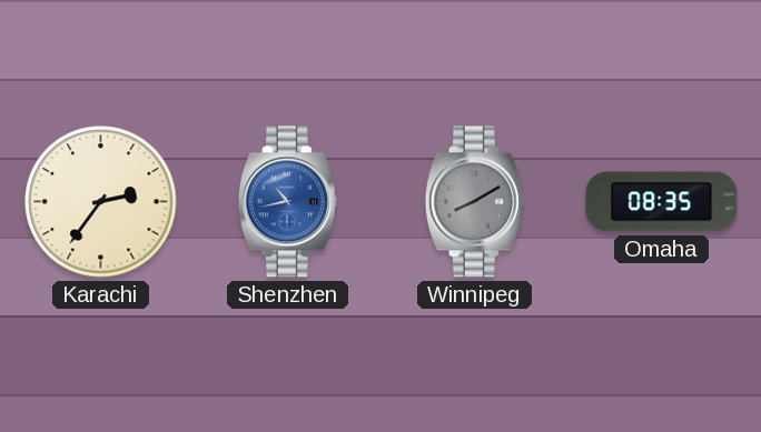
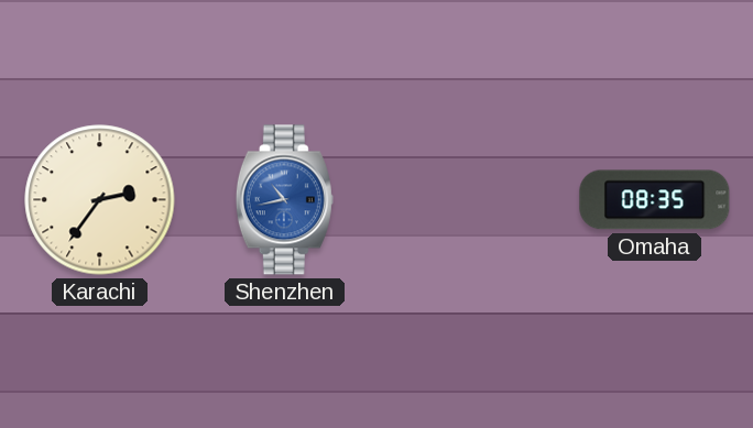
Winnipeg: 8:10 -> none (474, 202)
